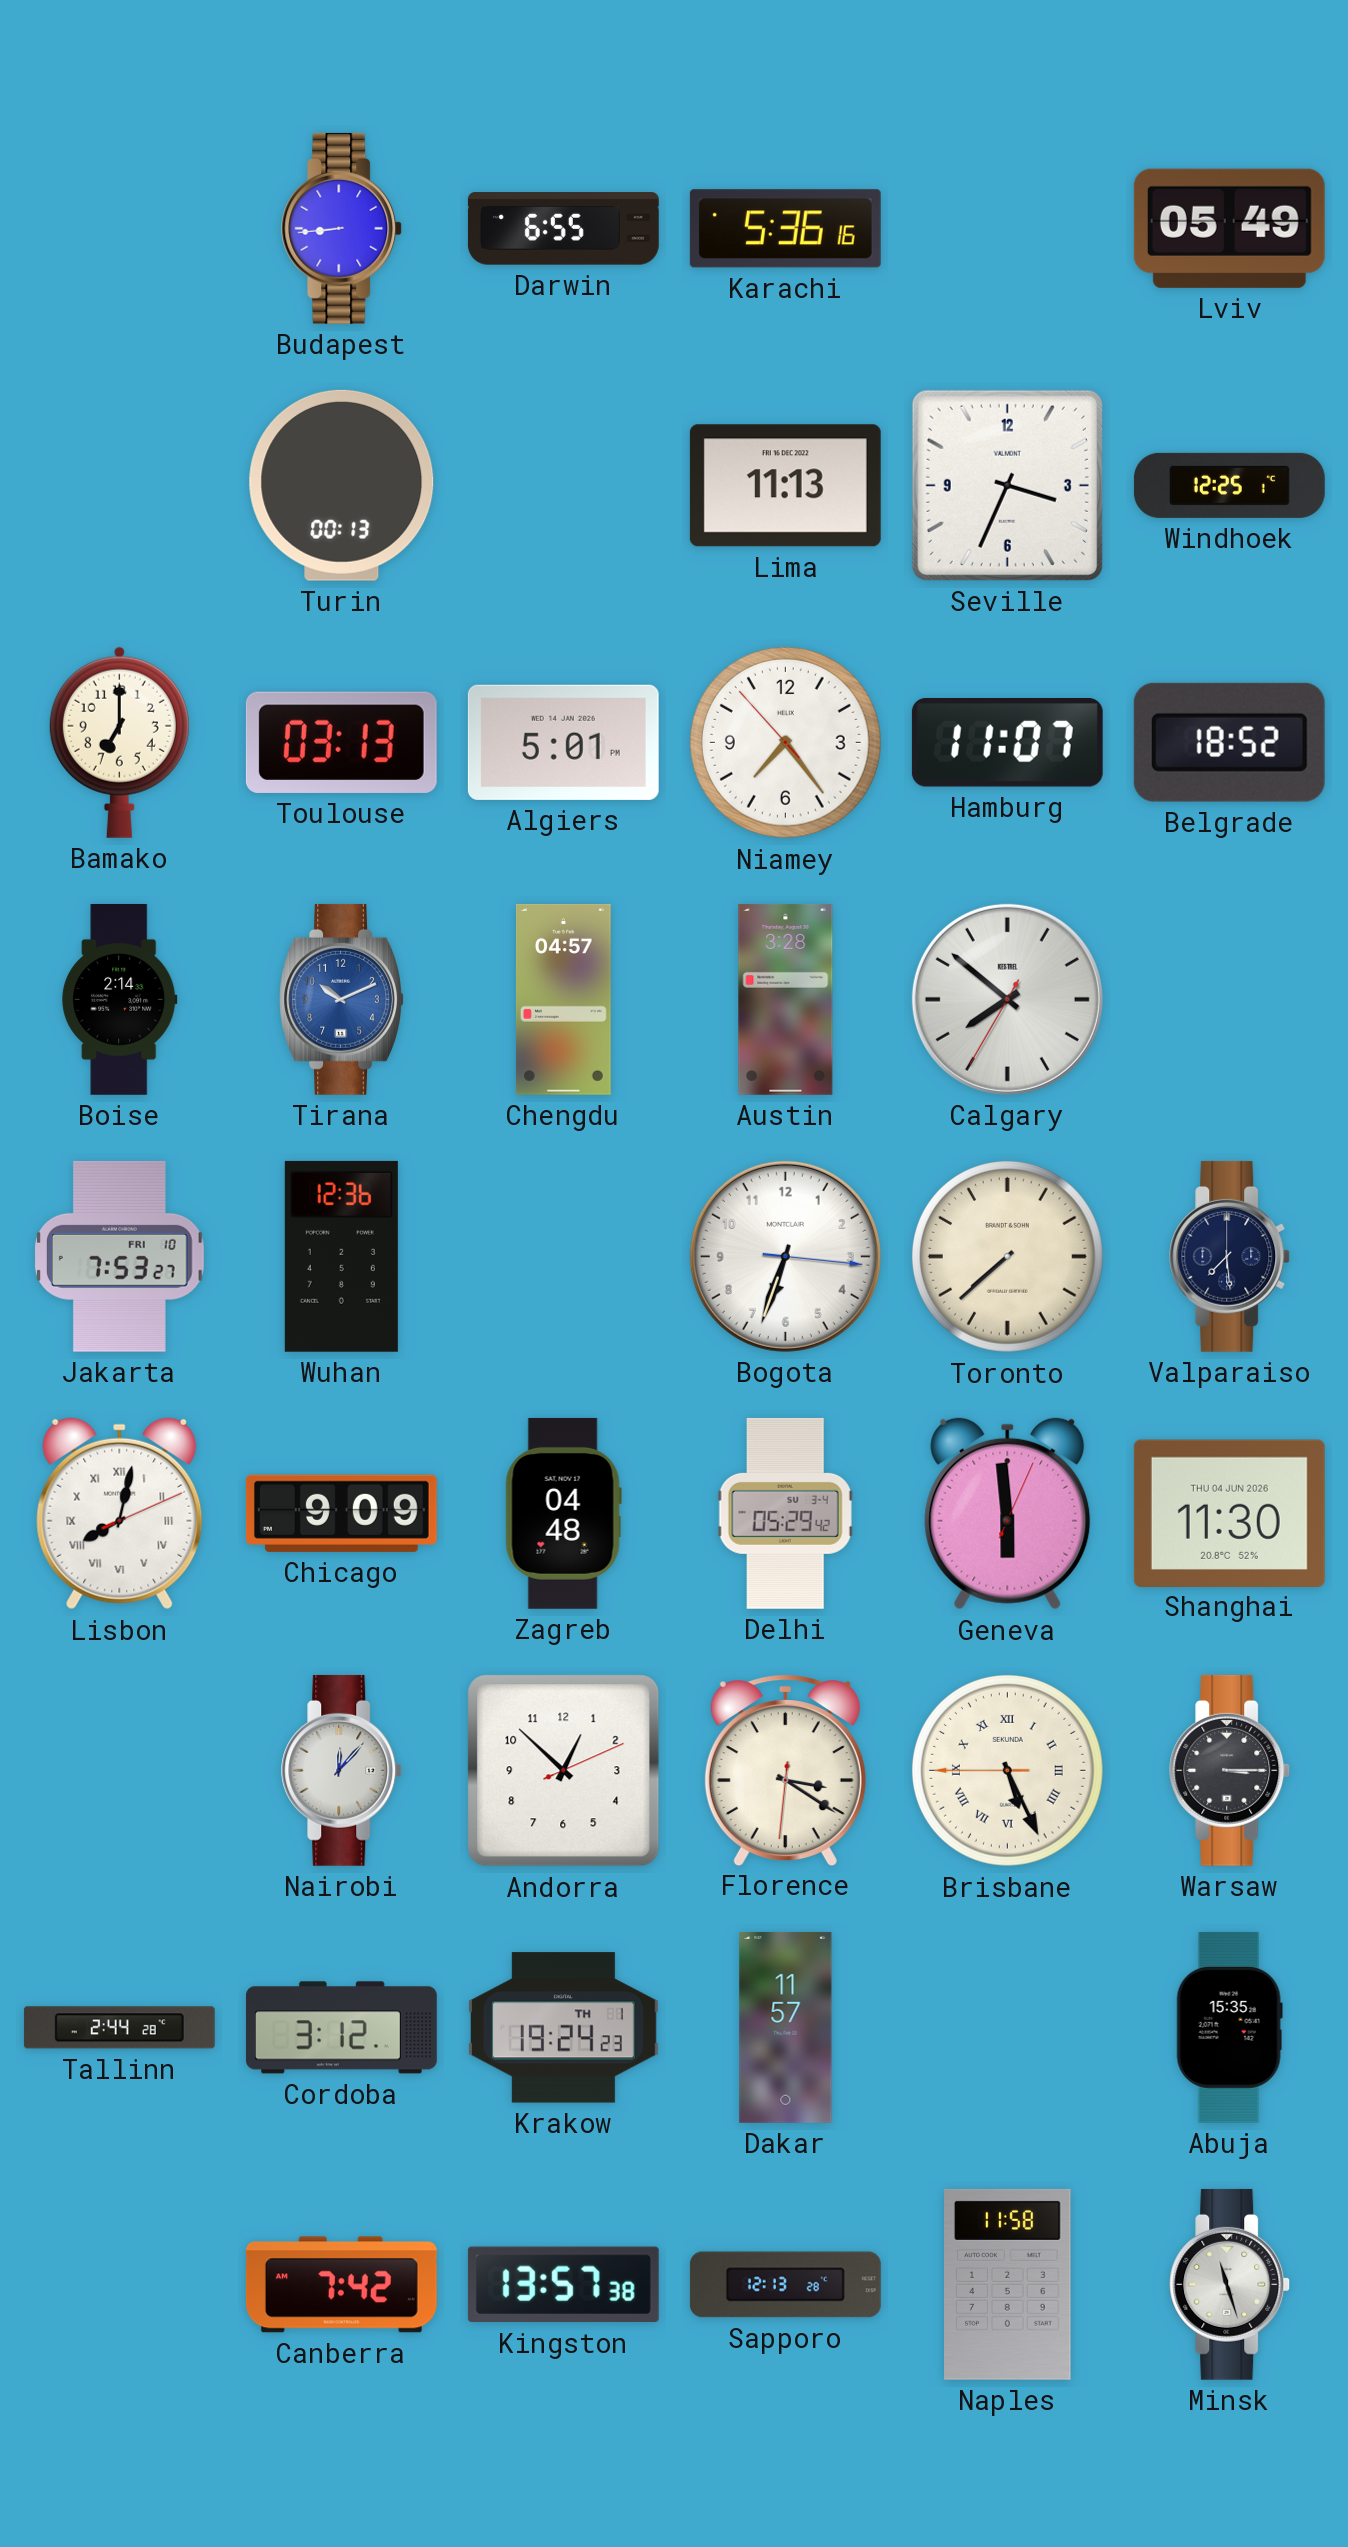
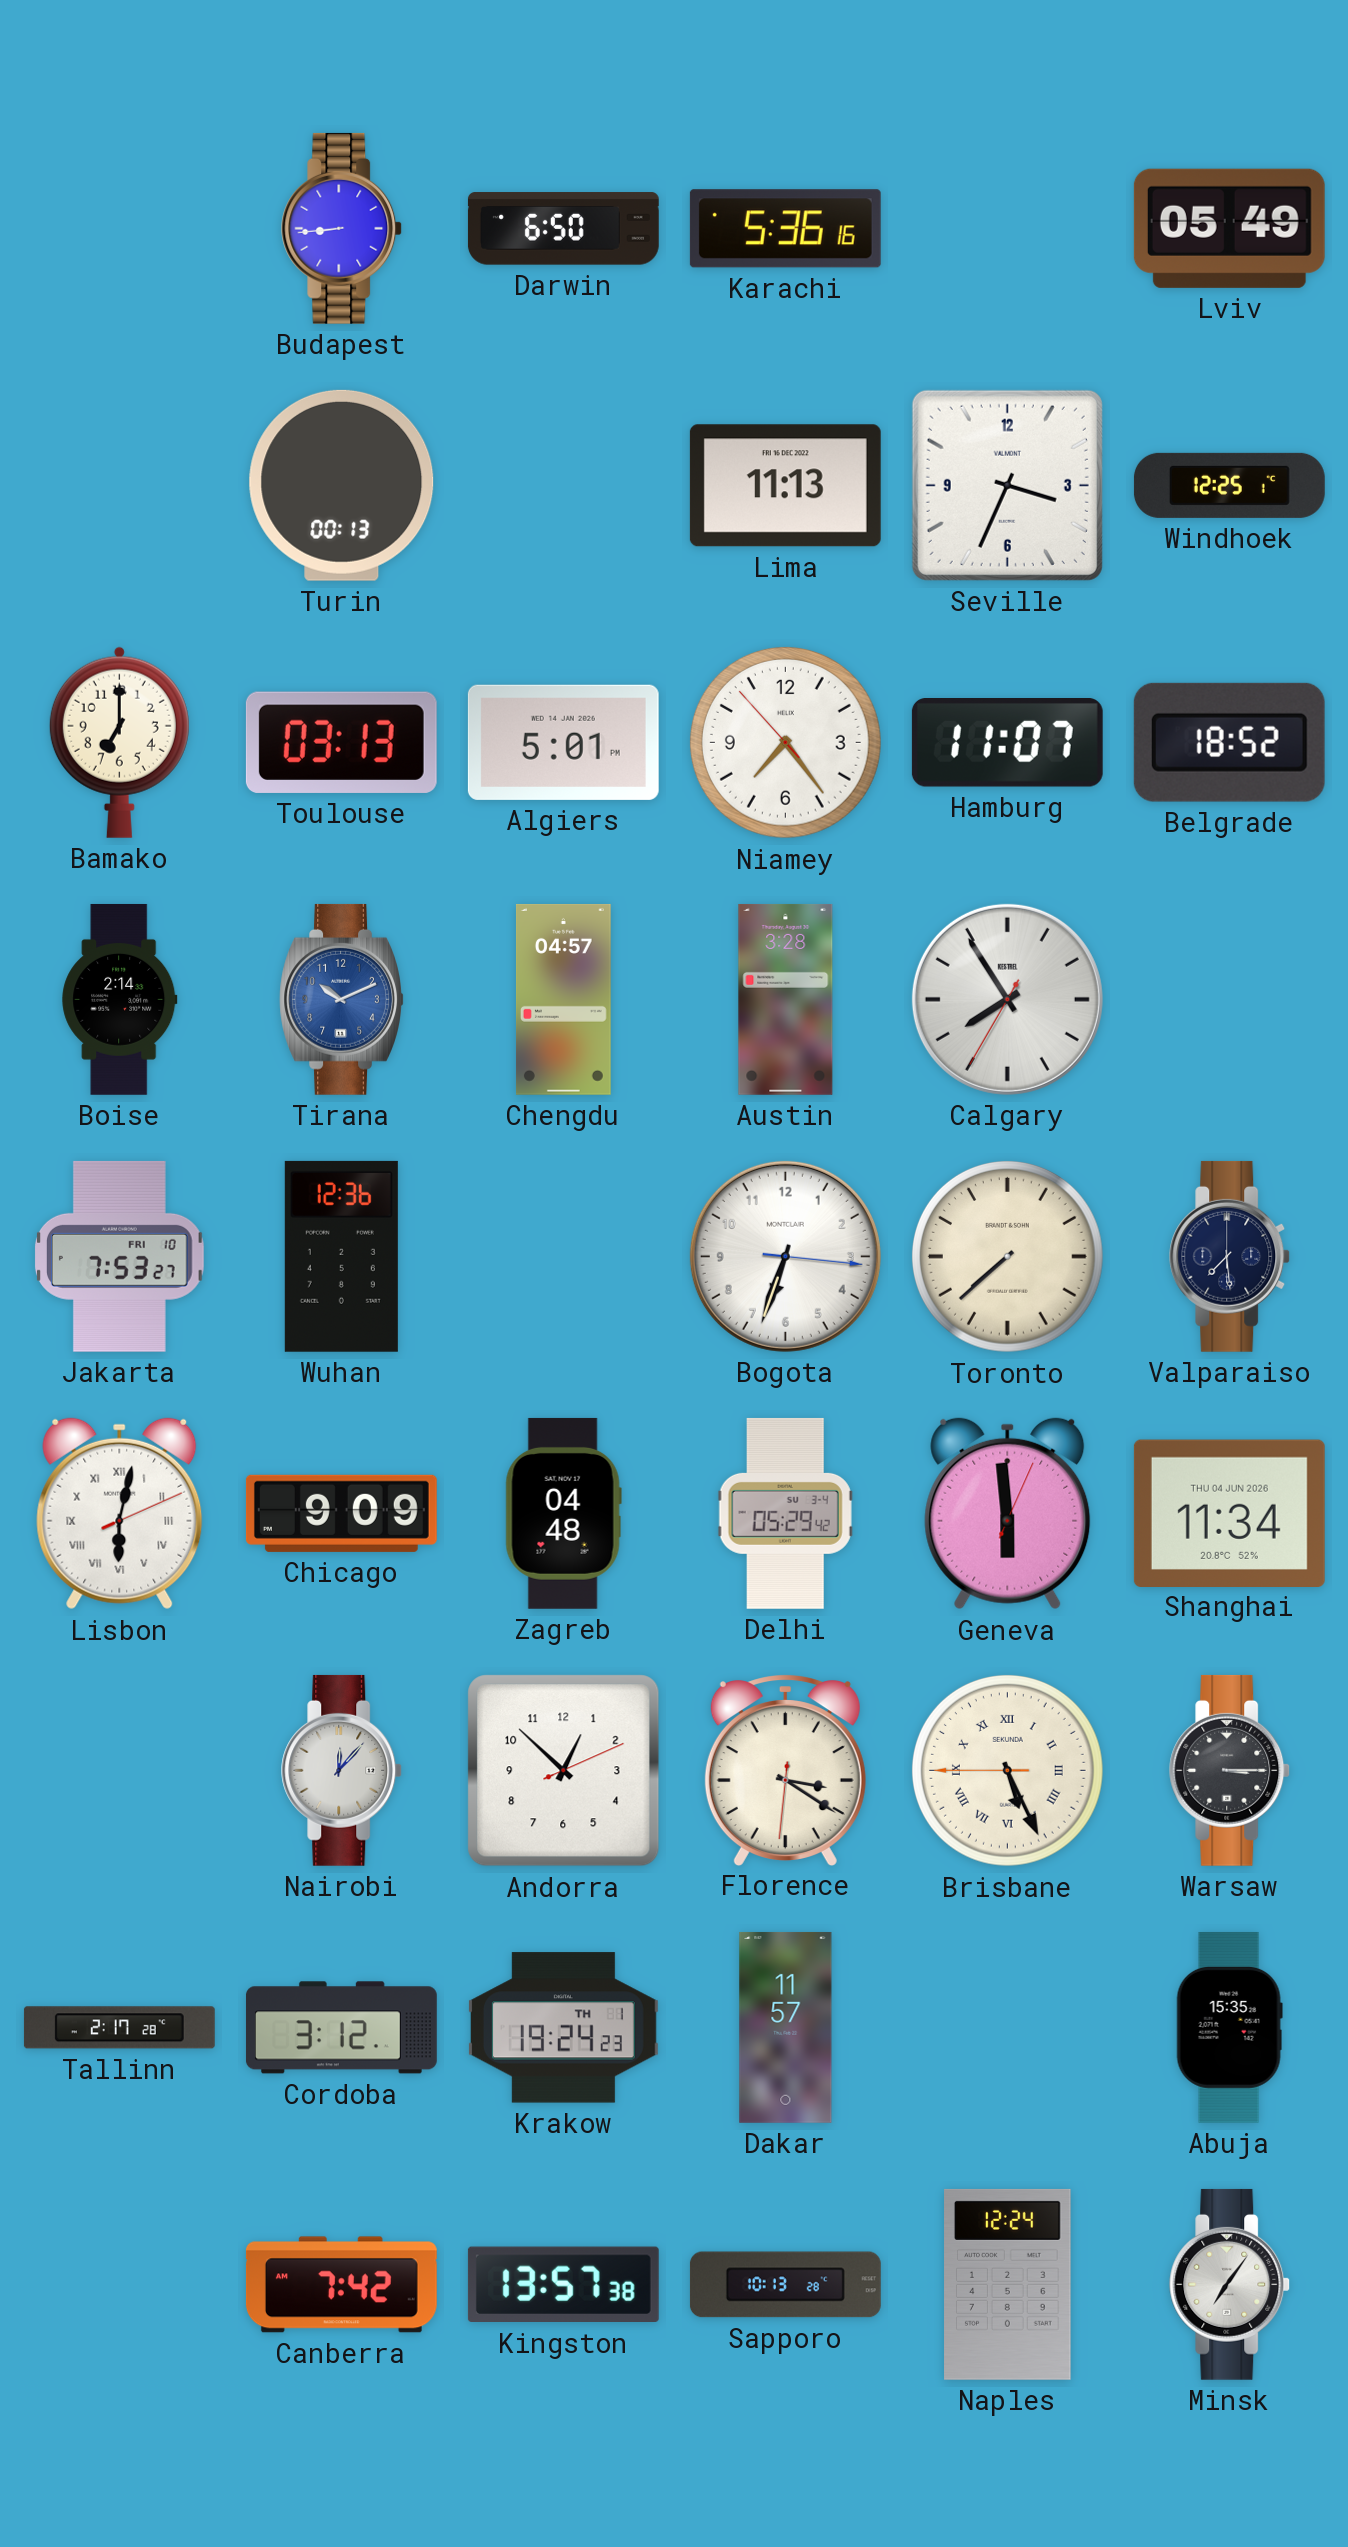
Darwin: 6:55 -> 6:50 (563, 229)
Calgary: 7:51 -> 7:54 (1007, 999)
Lisbon: 8:02 -> 6:02 (120, 1514)
Shanghai: 11:30 -> 11:34 (1229, 1513)
Tallinn: 2:44 -> 2:17 (119, 2028)
Sapporo: 12:13 -> 10:13 (785, 2285)
Naples: 11:58 -> 12:24 (1008, 2284)
Minsk: 11:27 -> 7:06 (1230, 2284)
